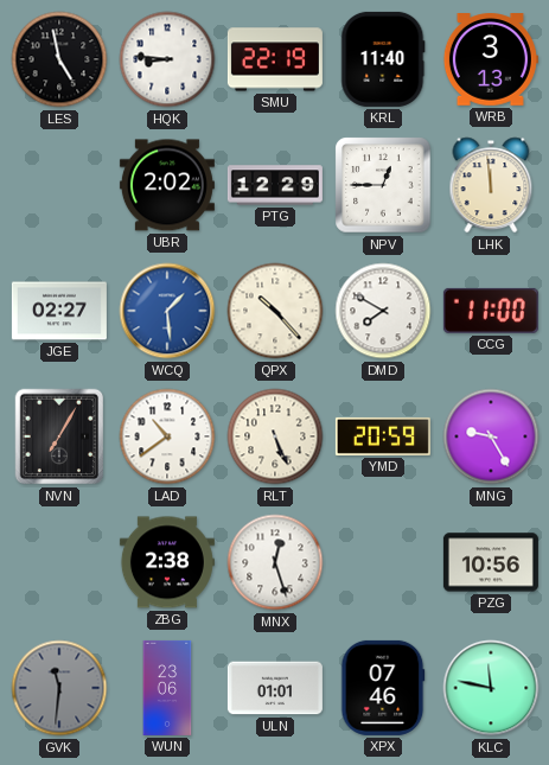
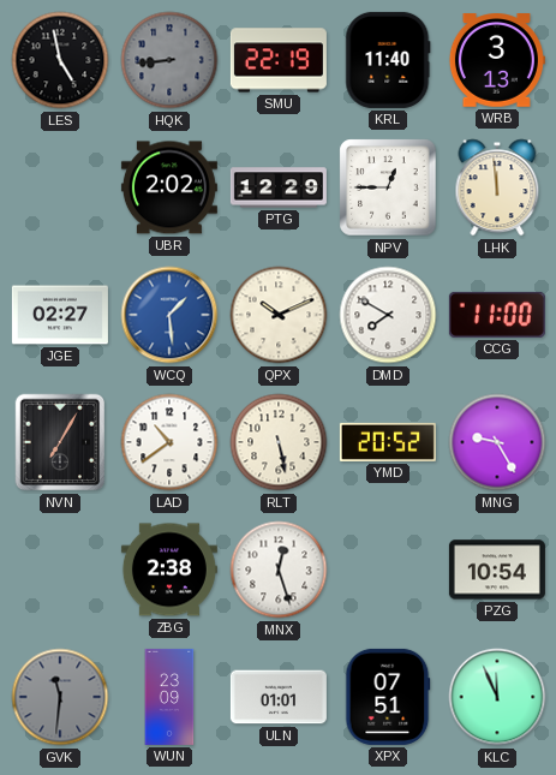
HQK: 8:46 -> 8:44 (169, 60)
HQK dial: white -> grey (169, 60)
QPX: 10:23 -> 10:11 (279, 315)
RLT: 5:26 -> 5:28 (279, 442)
YMD: 20:59 -> 20:52 (388, 442)
PZG: 10:56 -> 10:54 (497, 570)
WUN: 23:06 -> 23:09 (169, 697)
XPX: 07:46 -> 07:51 (388, 697)
KLC: 11:47 -> 11:56 (497, 697)
